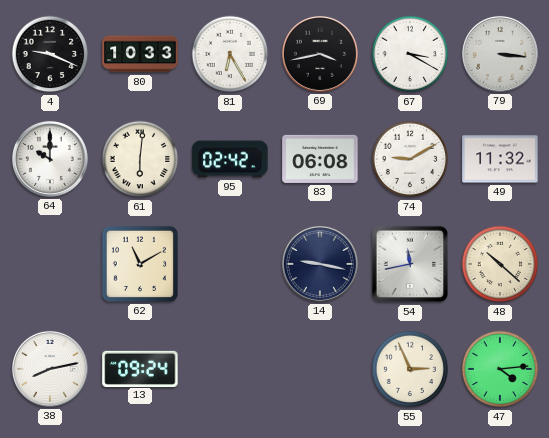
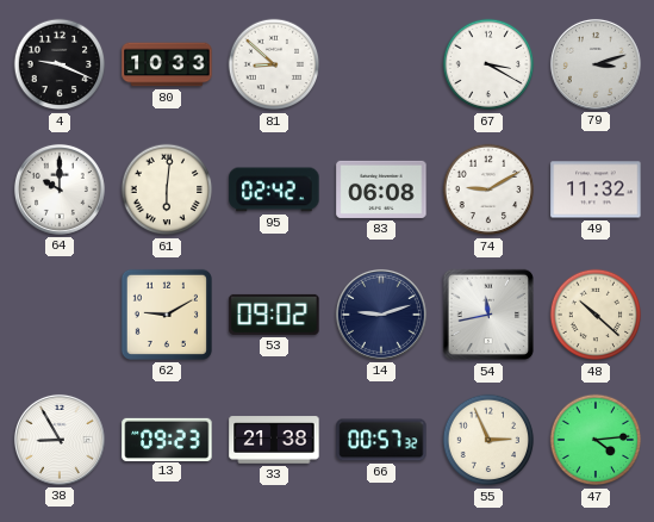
81: 6:25 -> 8:52 (274, 64)
69: 3:43 -> none (320, 54)
79: 3:16 -> 3:12 (596, 64)
62: 11:10 -> 9:10 (167, 315)
53: none -> 09:02 (274, 315)
14: 9:17 -> 9:12 (381, 315)
38: 8:13 -> 8:55 (60, 440)
13: 09:24 -> 09:23 (167, 439)
33: none -> 21:38 (274, 440)
66: none -> 00:57 (381, 440)
